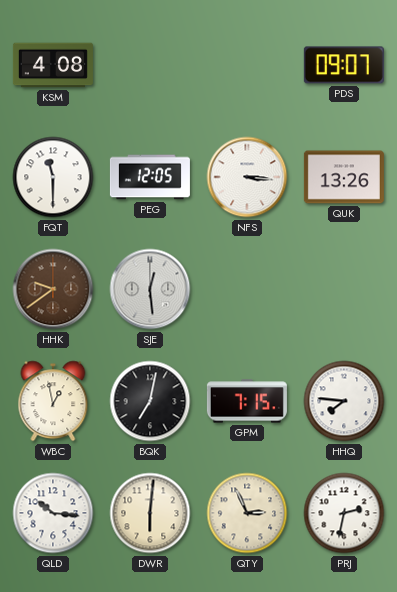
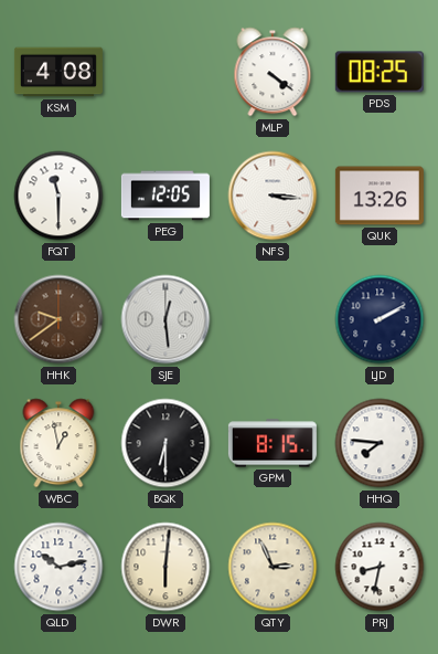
MLP: none -> 4:21 (273, 72)
PDS: 09:07 -> 08:25 (380, 72)
LJD: none -> 2:10 (380, 319)
BQK: 7:02 -> 6:30 (165, 443)
GPM: 7:15 -> 8:15 (273, 443)
QLD: 10:16 -> 10:13 (58, 567)
PRJ: 2:32 -> 8:32 (380, 567)
